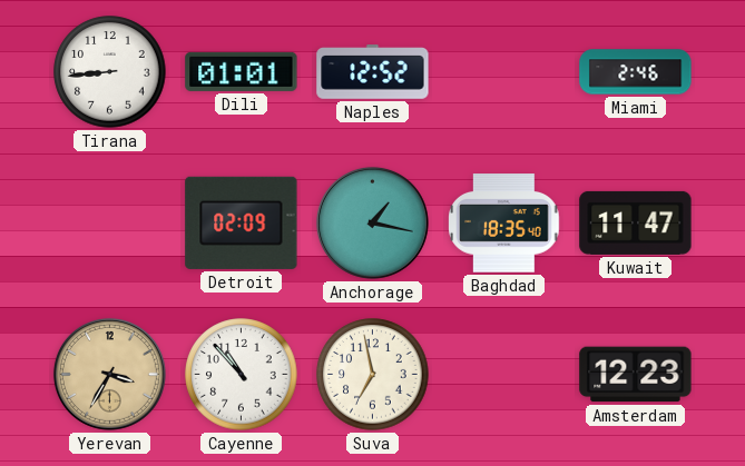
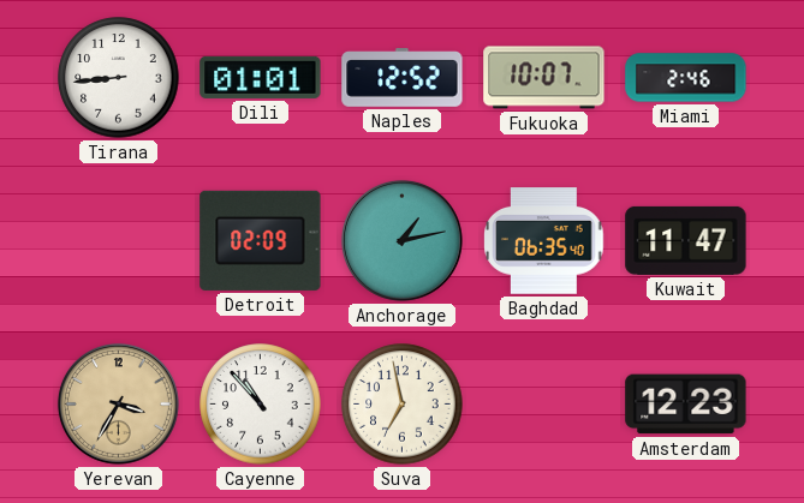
Fukuoka: none -> 10:07 (544, 78)
Anchorage: 1:17 -> 1:13 (401, 240)
Baghdad: 18:35 -> 06:35 (544, 241)
